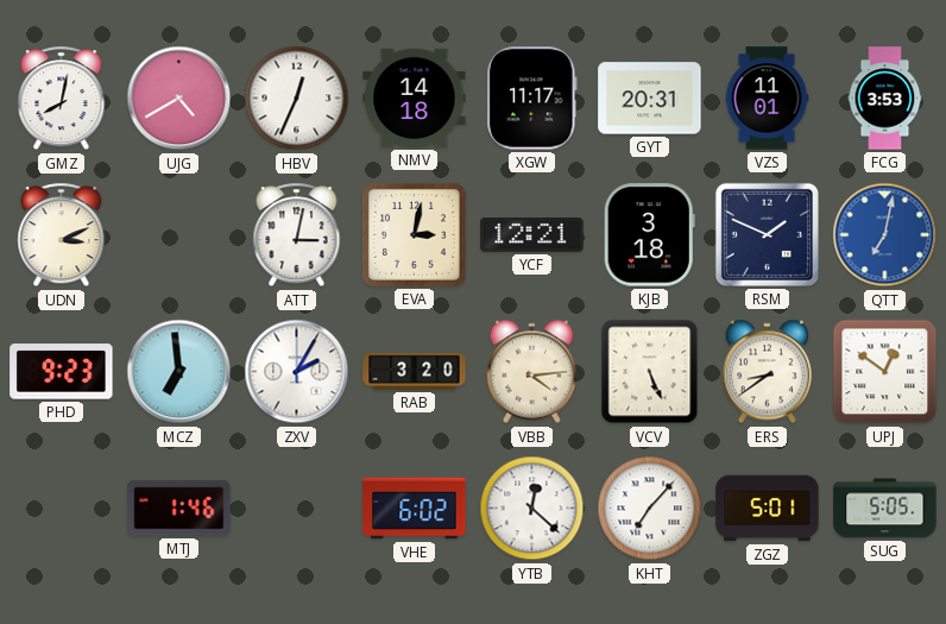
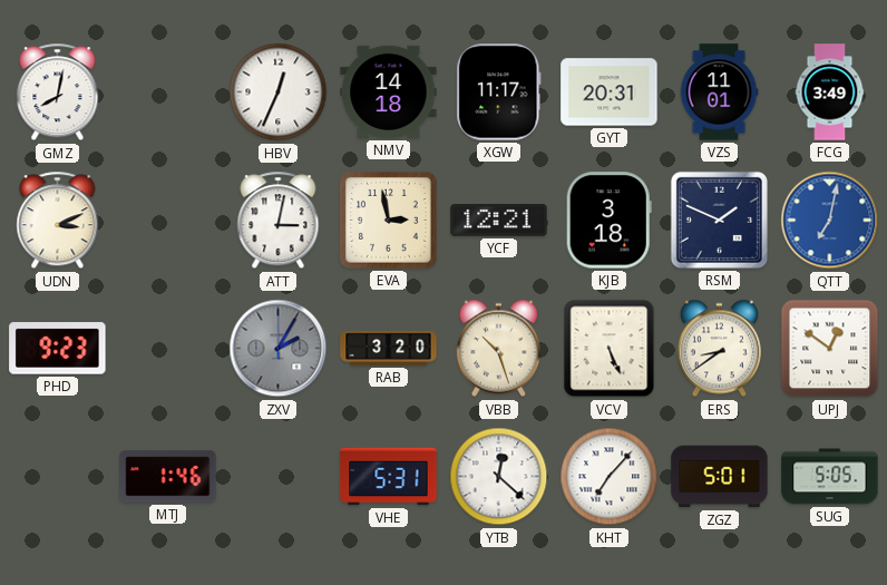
UJG: 4:40 -> none (179, 99)
FCG: 3:53 -> 3:49 (830, 92)
EVA: 3:02 -> 2:58 (389, 221)
MCZ: 6:59 -> none (179, 372)
ZXV dial: white -> grey (279, 349)
VBB: 4:14 -> 10:27 (498, 349)
VHE: 6:02 -> 5:31 (389, 477)
